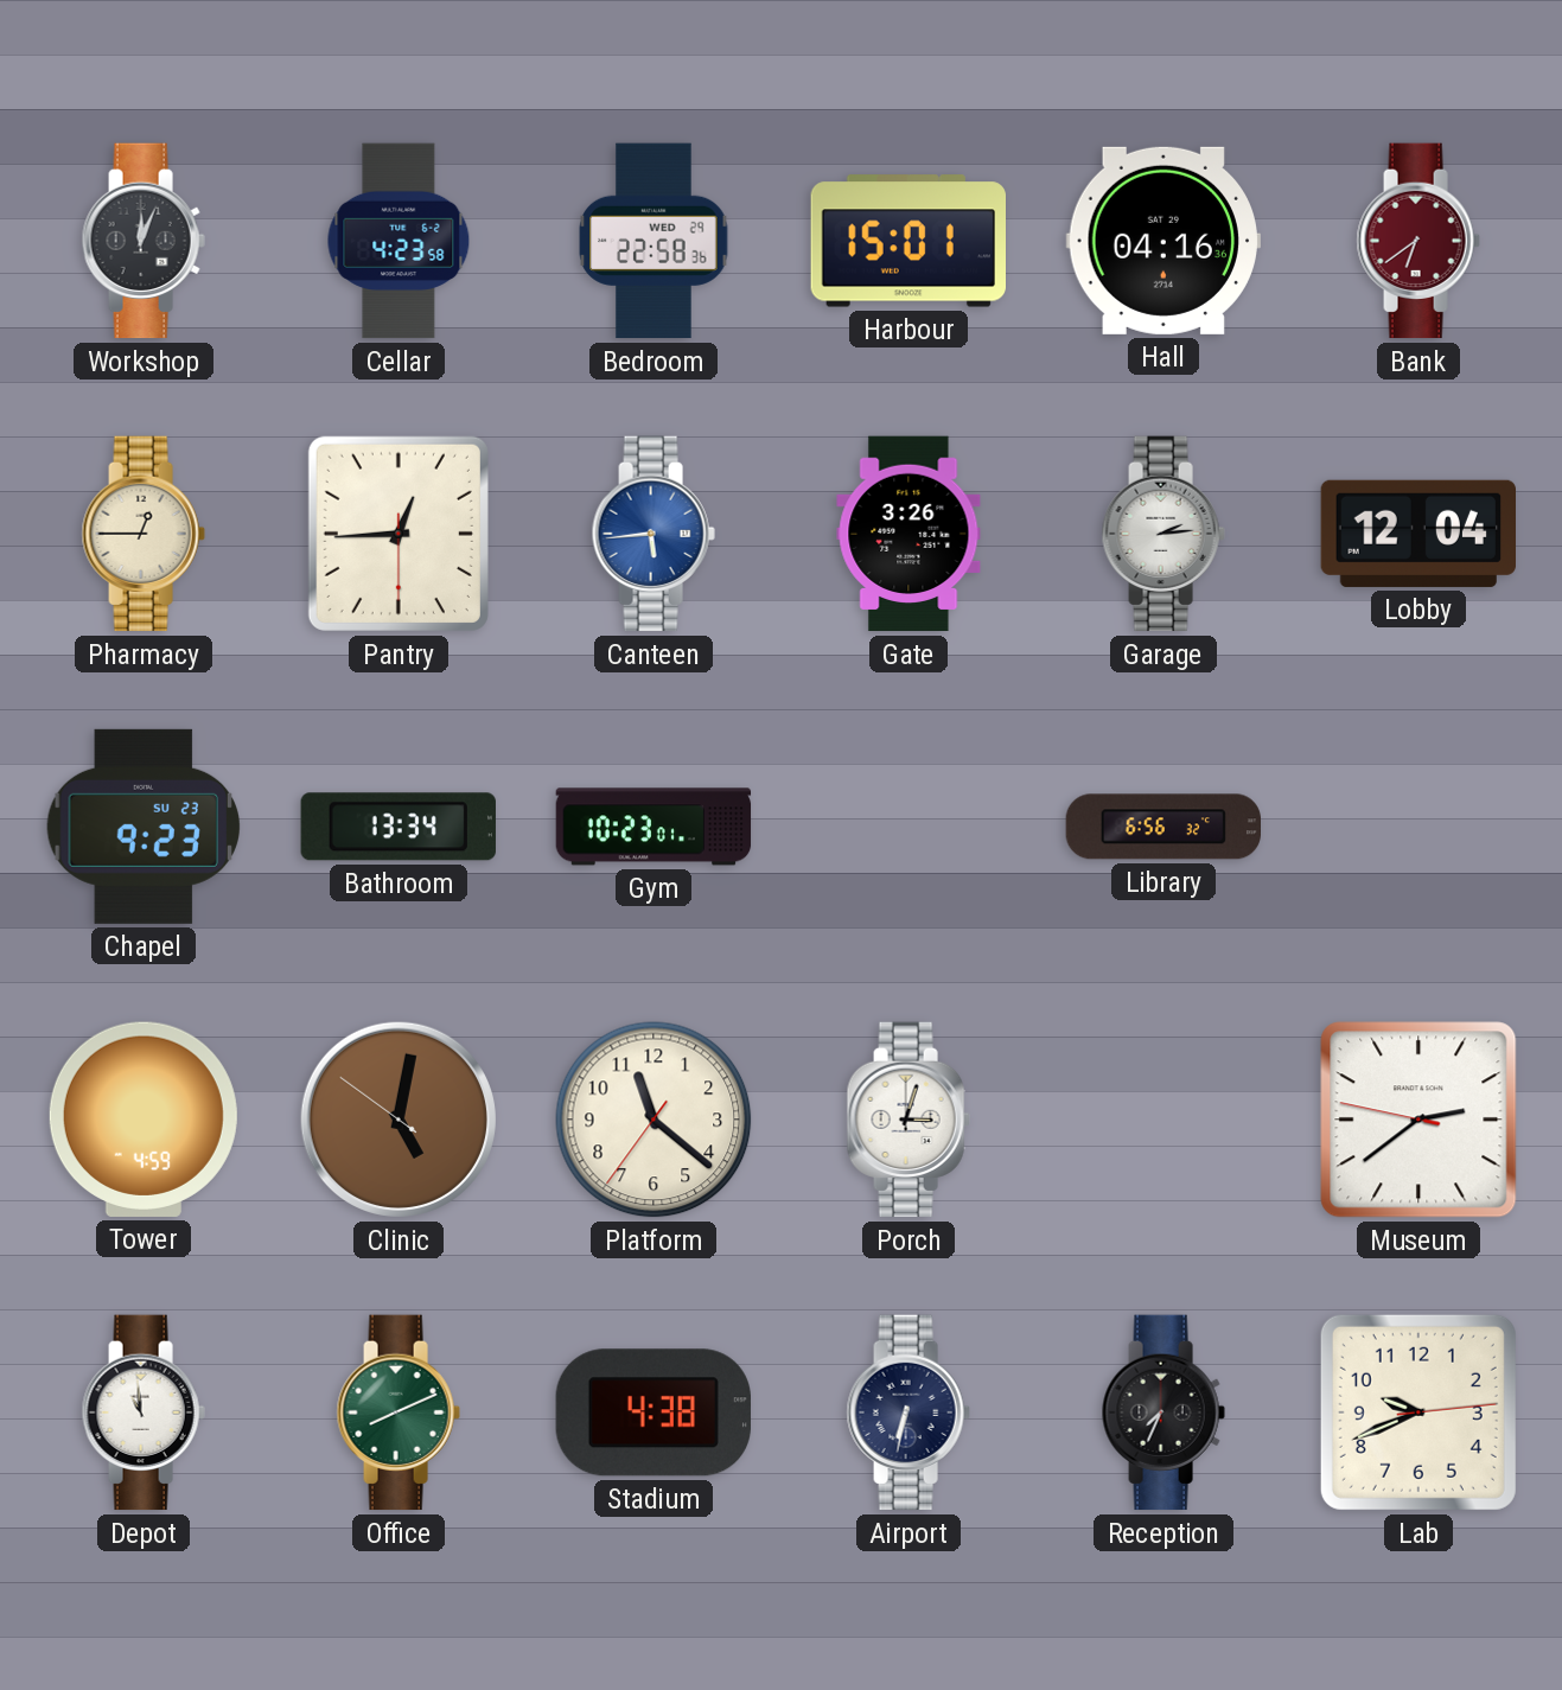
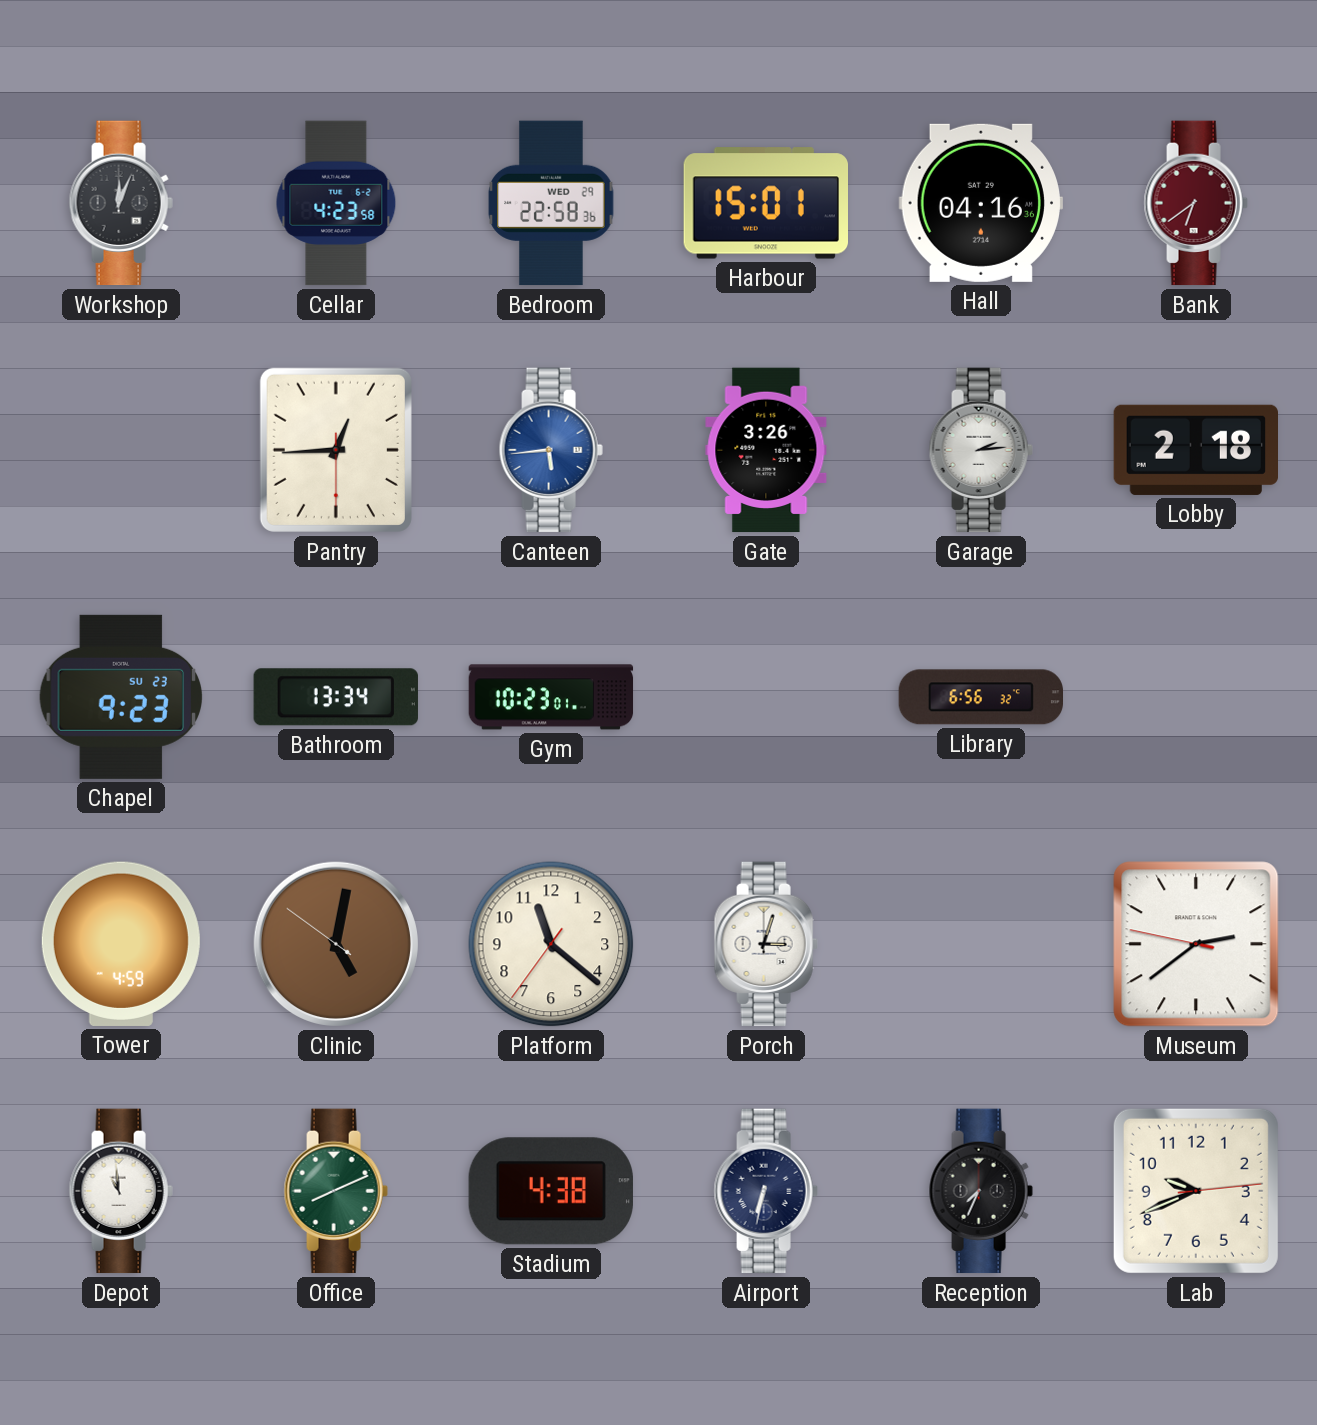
Pharmacy: 12:45 -> none (144, 534)
Lobby: 12:04 -> 2:18 (1195, 450)
